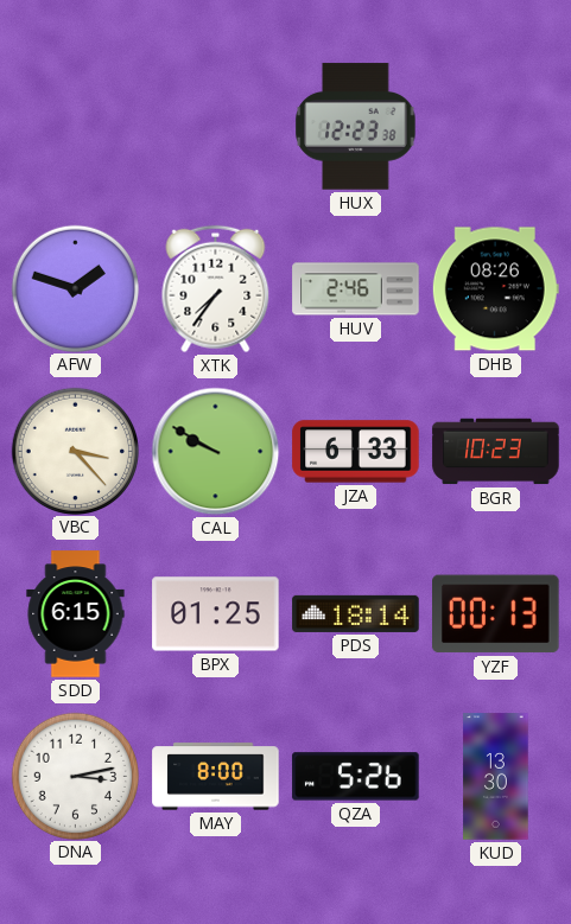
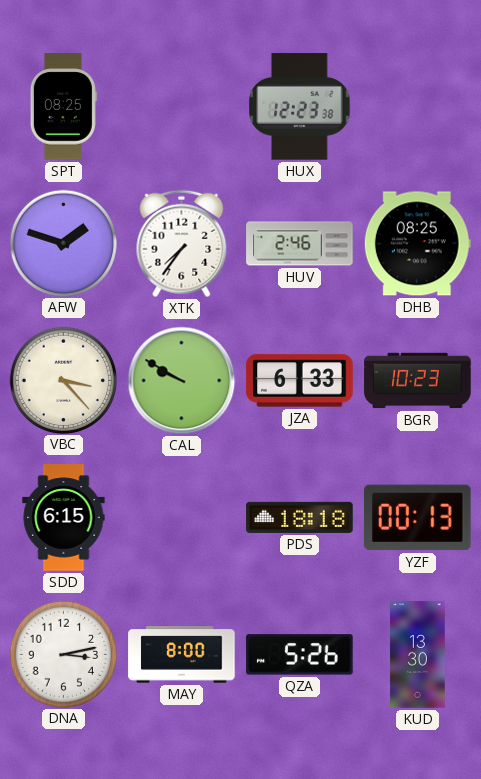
SPT: none -> 08:25 (63, 107)
DHB: 08:26 -> 08:25 (417, 244)
BPX: 01:25 -> none (216, 614)
PDS: 18:14 -> 18:18 (300, 517)
